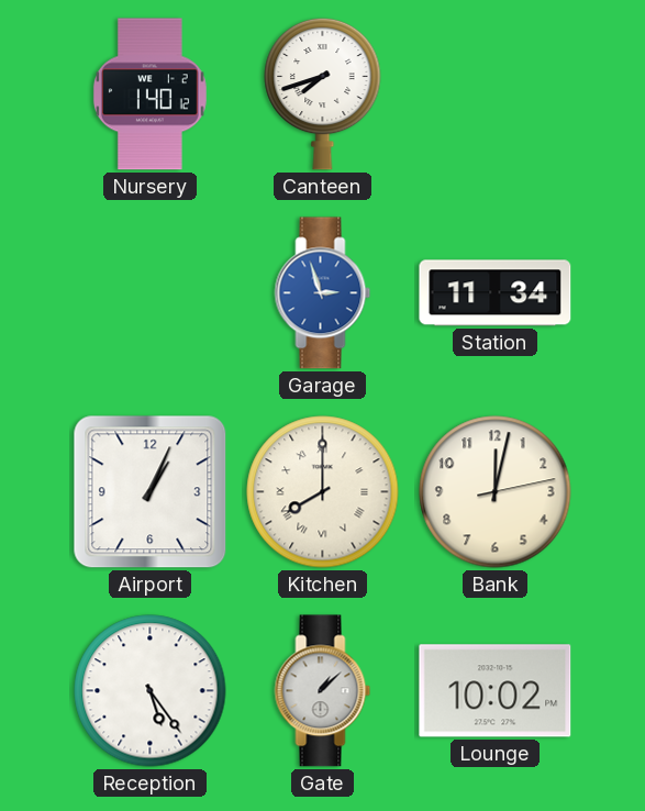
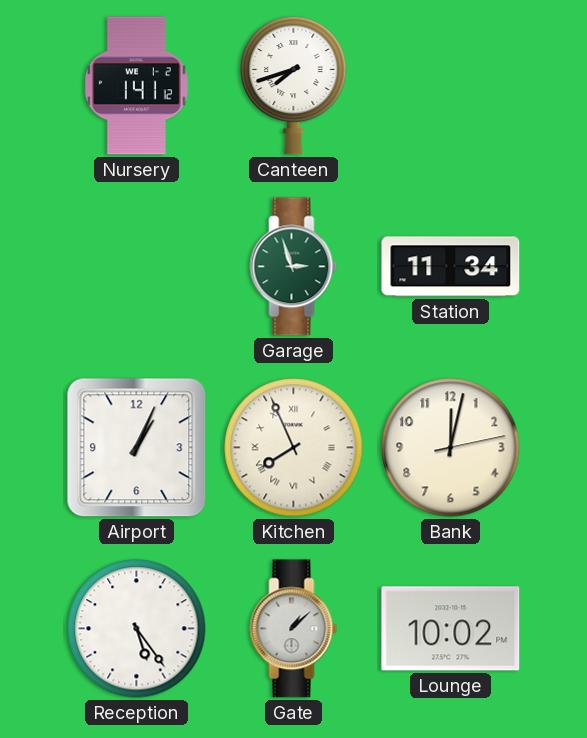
Nursery: 1:40 -> 1:41 (136, 86)
Garage dial: blue -> green (294, 267)
Kitchen: 8:00 -> 7:56 (294, 448)
